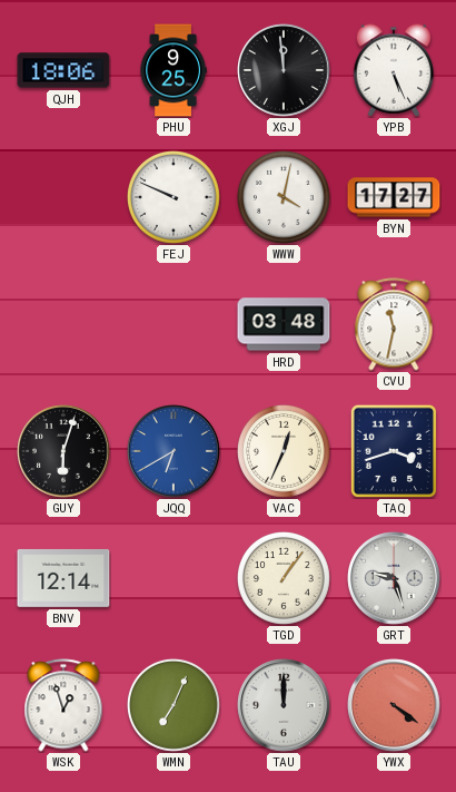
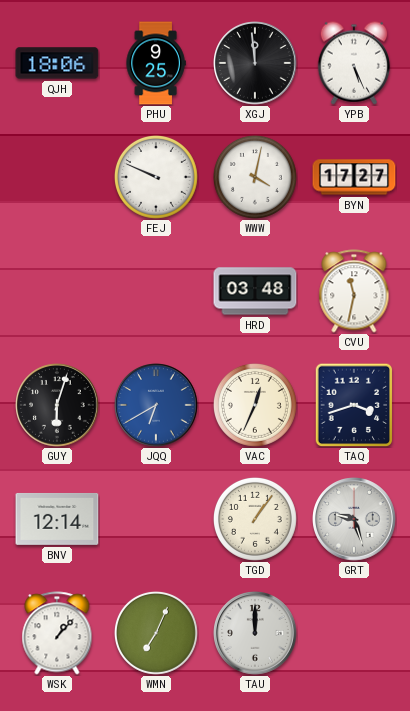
WSK: 12:57 -> 1:07 (57, 633)
YWX: 4:21 -> none (394, 705)
